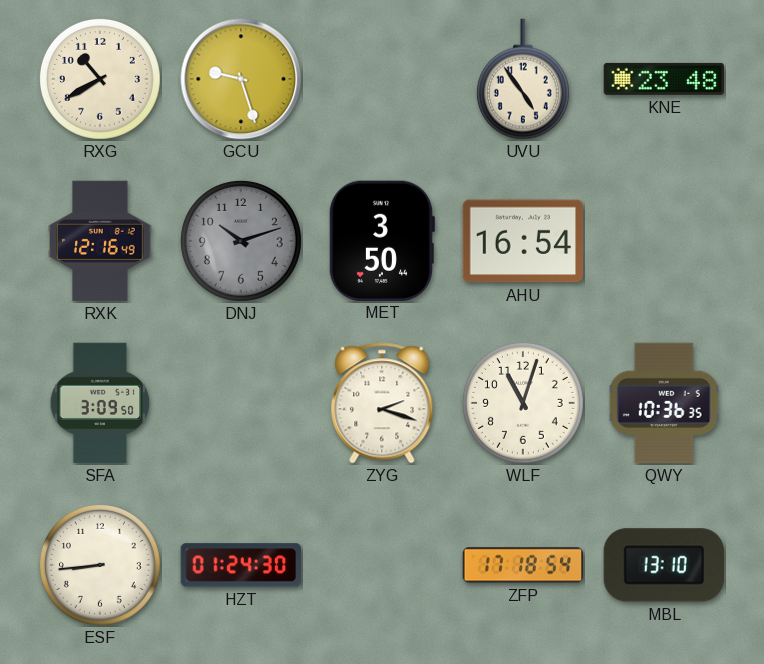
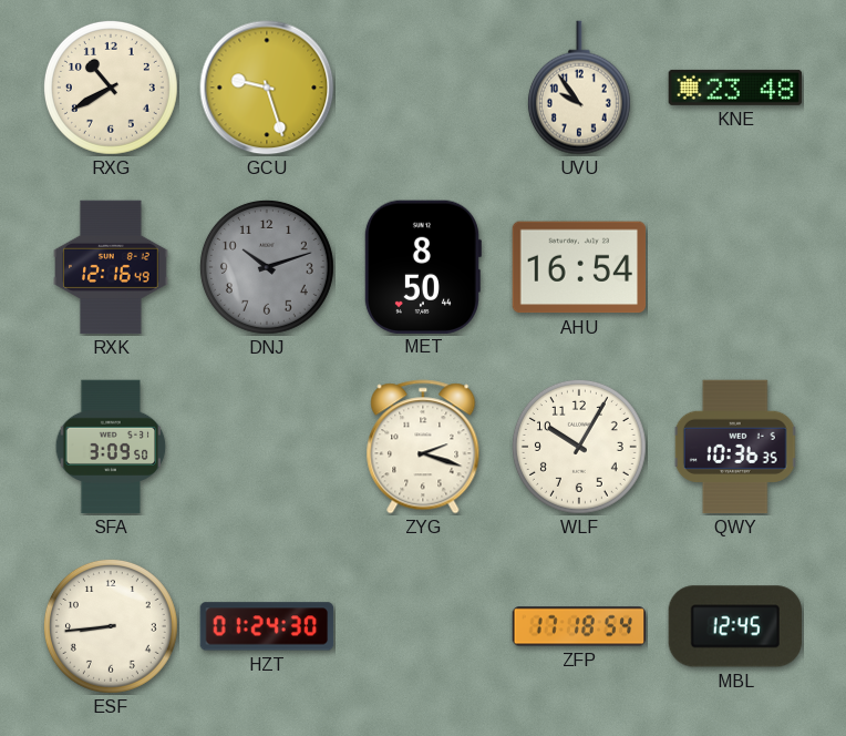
UVU: 4:54 -> 9:54 (579, 88)
MET: 3:50 -> 8:50 (422, 266)
WLF: 11:03 -> 10:05 (579, 447)
MBL: 13:10 -> 12:45 (734, 626)
